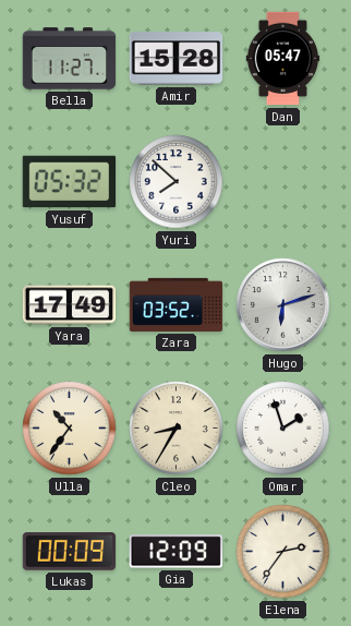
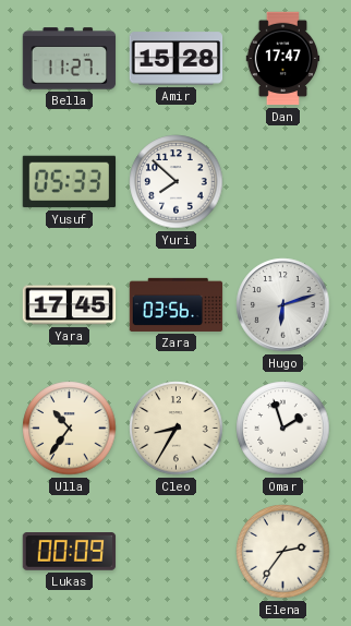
Dan: 05:47 -> 17:47 (283, 59)
Yusuf: 05:32 -> 05:33 (70, 182)
Yara: 17:49 -> 17:45 (70, 305)
Zara: 03:52 -> 03:56 (177, 304)
Gia: 12:09 -> none (175, 552)
